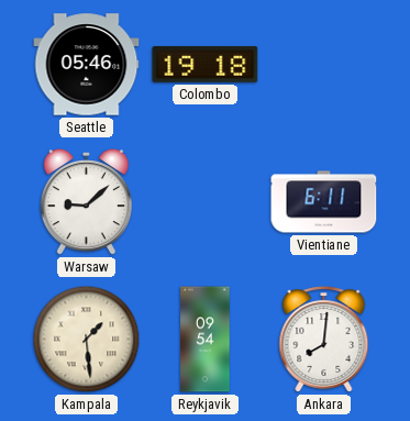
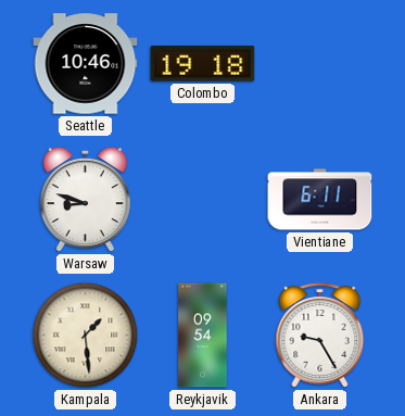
Seattle: 05:46 -> 10:46 (86, 64)
Warsaw: 9:08 -> 8:48 (85, 200)
Ankara: 8:01 -> 9:25 (320, 336)
